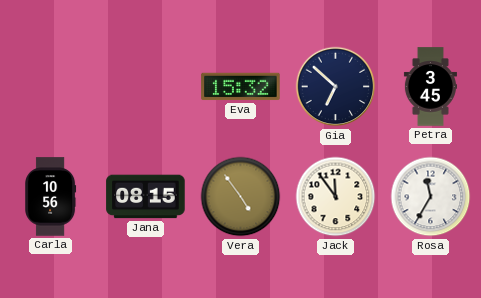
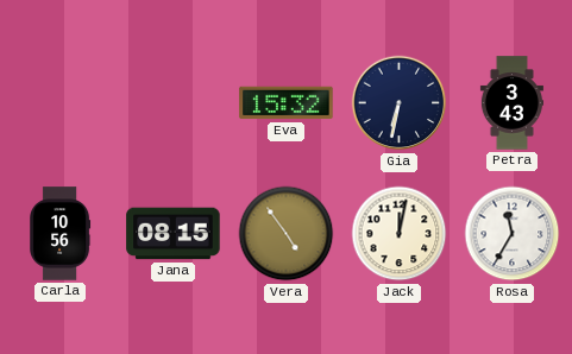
Gia: 6:52 -> 6:32 (400, 103)
Petra: 3:45 -> 3:43 (511, 103)
Jack: 11:54 -> 12:02 (400, 234)
